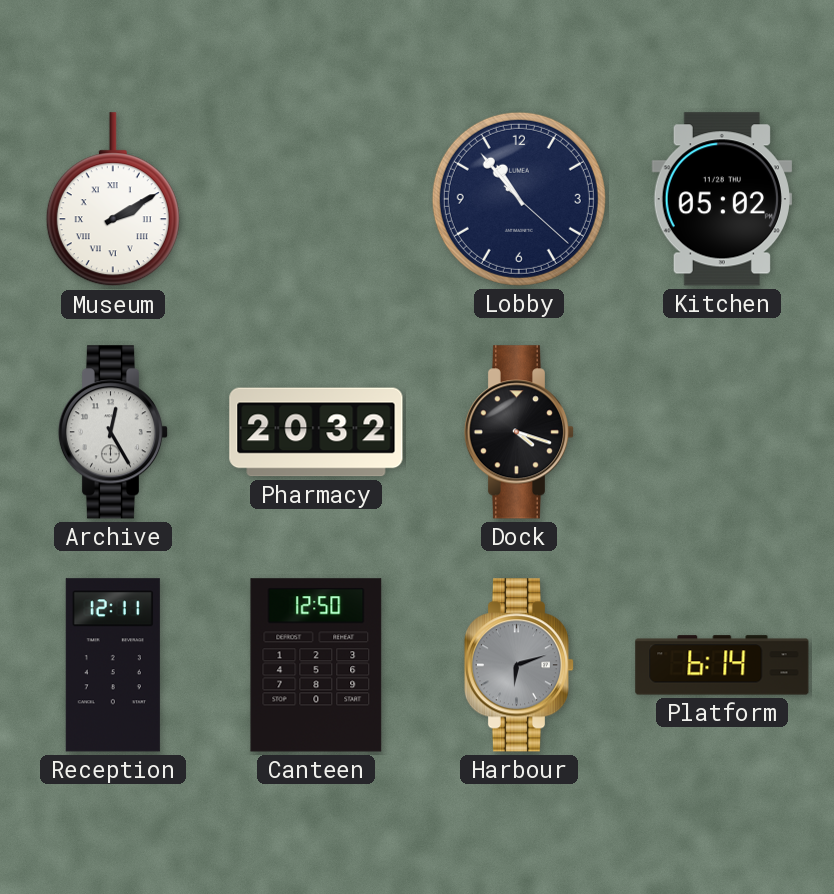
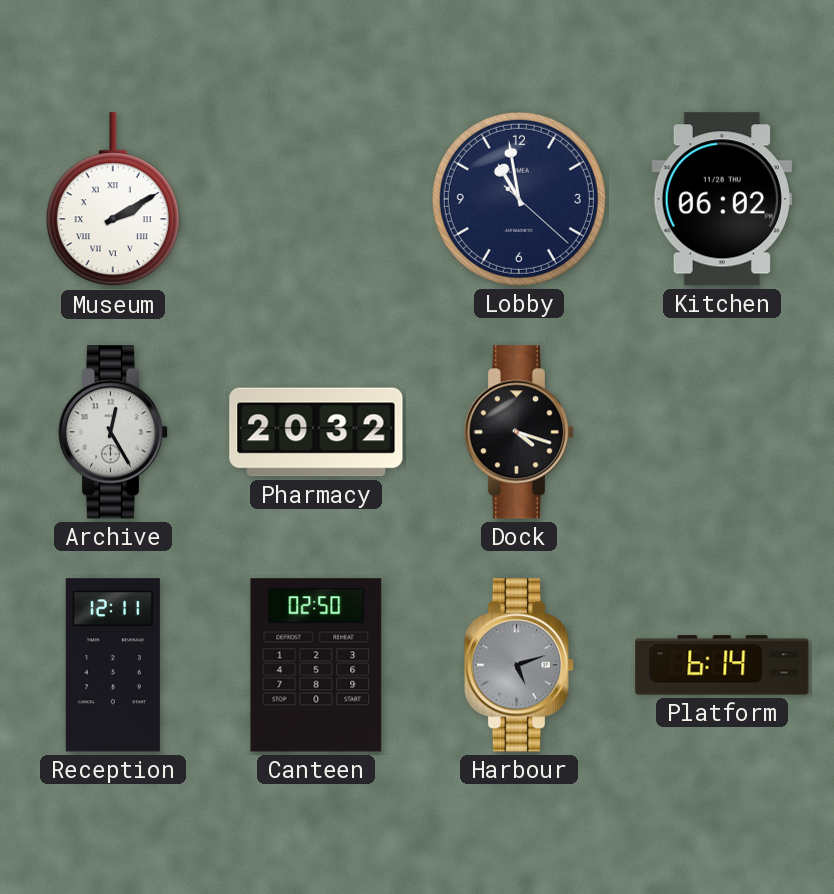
Lobby: 10:53 -> 10:58 (519, 199)
Kitchen: 05:02 -> 06:02 (722, 199)
Canteen: 12:50 -> 02:50 (316, 665)
Harbour: 6:12 -> 5:12 (519, 665)
